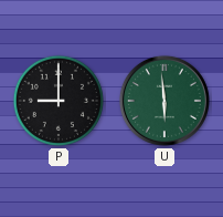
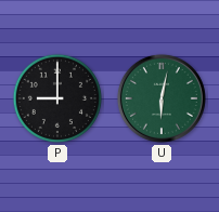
U: 5:59 -> 6:02 (162, 98)
